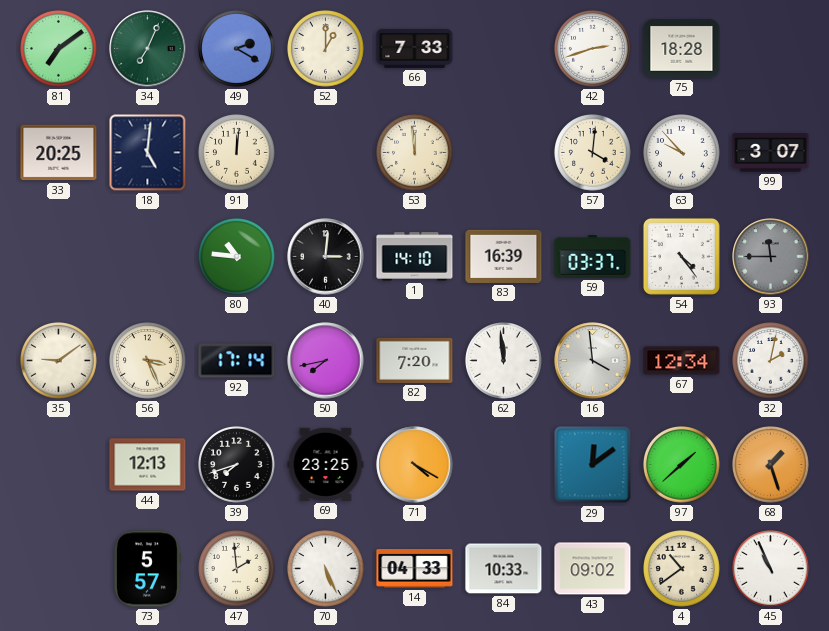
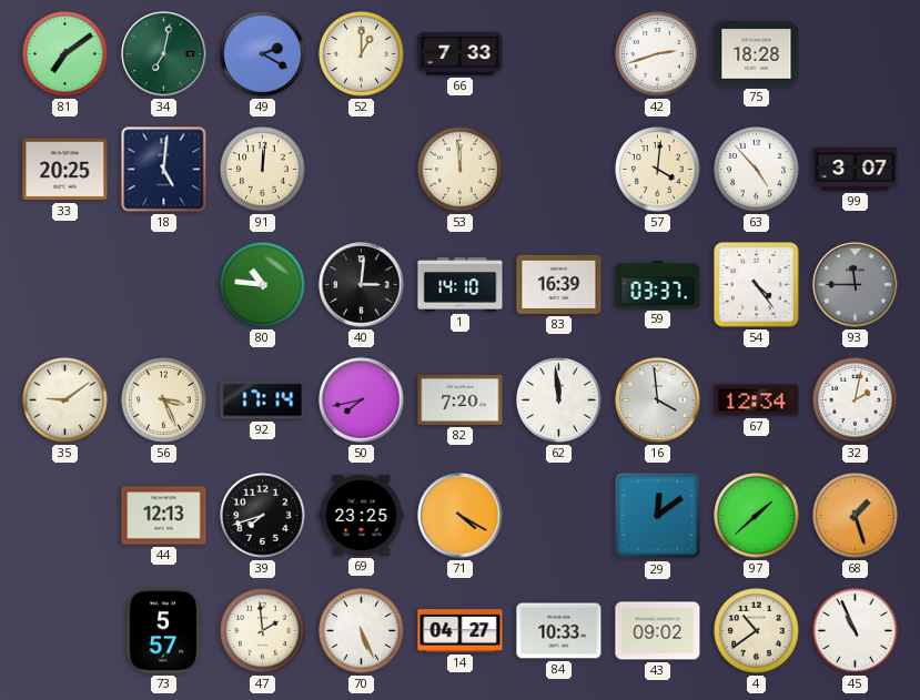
34: 7:04 -> 7:02 (164, 54)
63: 9:53 -> 4:53 (757, 170)
14: 04:33 -> 04:27 (461, 631)
